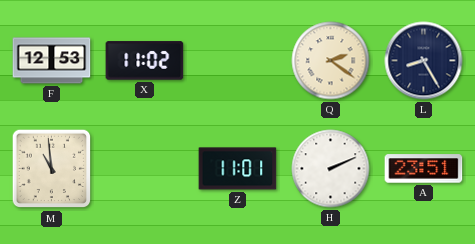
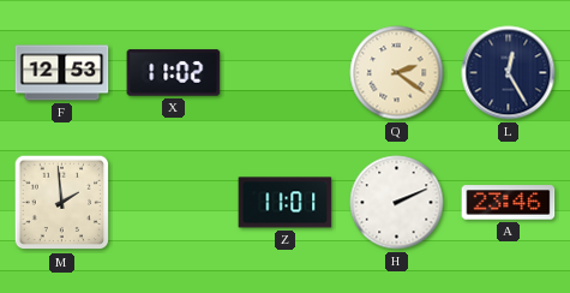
L: 8:25 -> 12:25 (509, 73)
M: 10:59 -> 1:59 (62, 203)
A: 23:51 -> 23:46 (509, 203)
